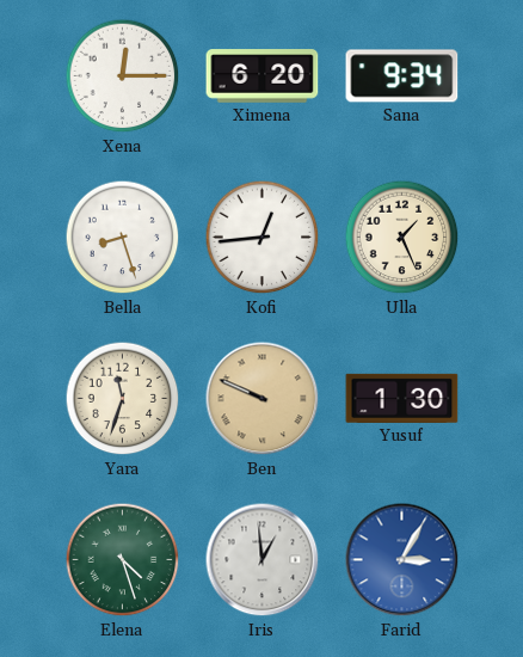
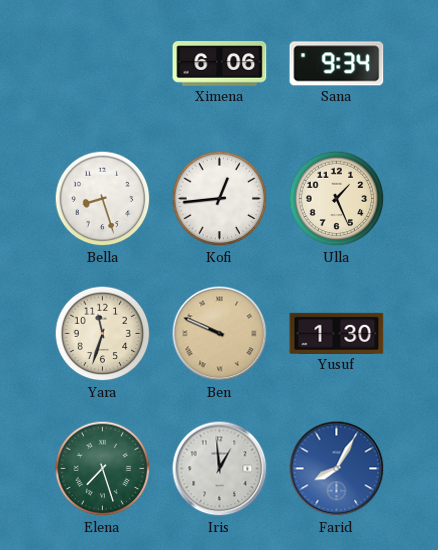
Xena: 12:15 -> none (123, 76)
Ximena: 6:20 -> 6:06 (220, 64)
Elena: 4:27 -> 7:27 (103, 469)
Farid: 3:05 -> 8:05 (337, 469)
